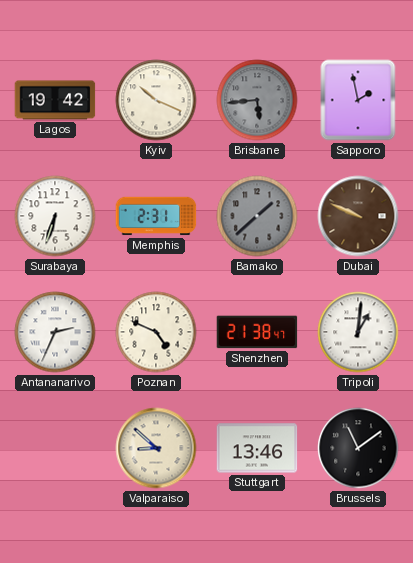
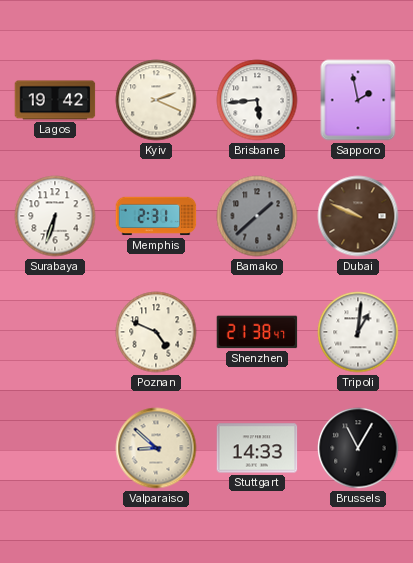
Kyiv: 10:19 -> 2:19 (156, 100)
Brisbane dial: grey -> white (257, 100)
Antananarivo: 2:34 -> none (55, 332)
Stuttgart: 13:46 -> 14:33 (257, 448)
Brussels: 11:09 -> 11:05 (358, 448)
